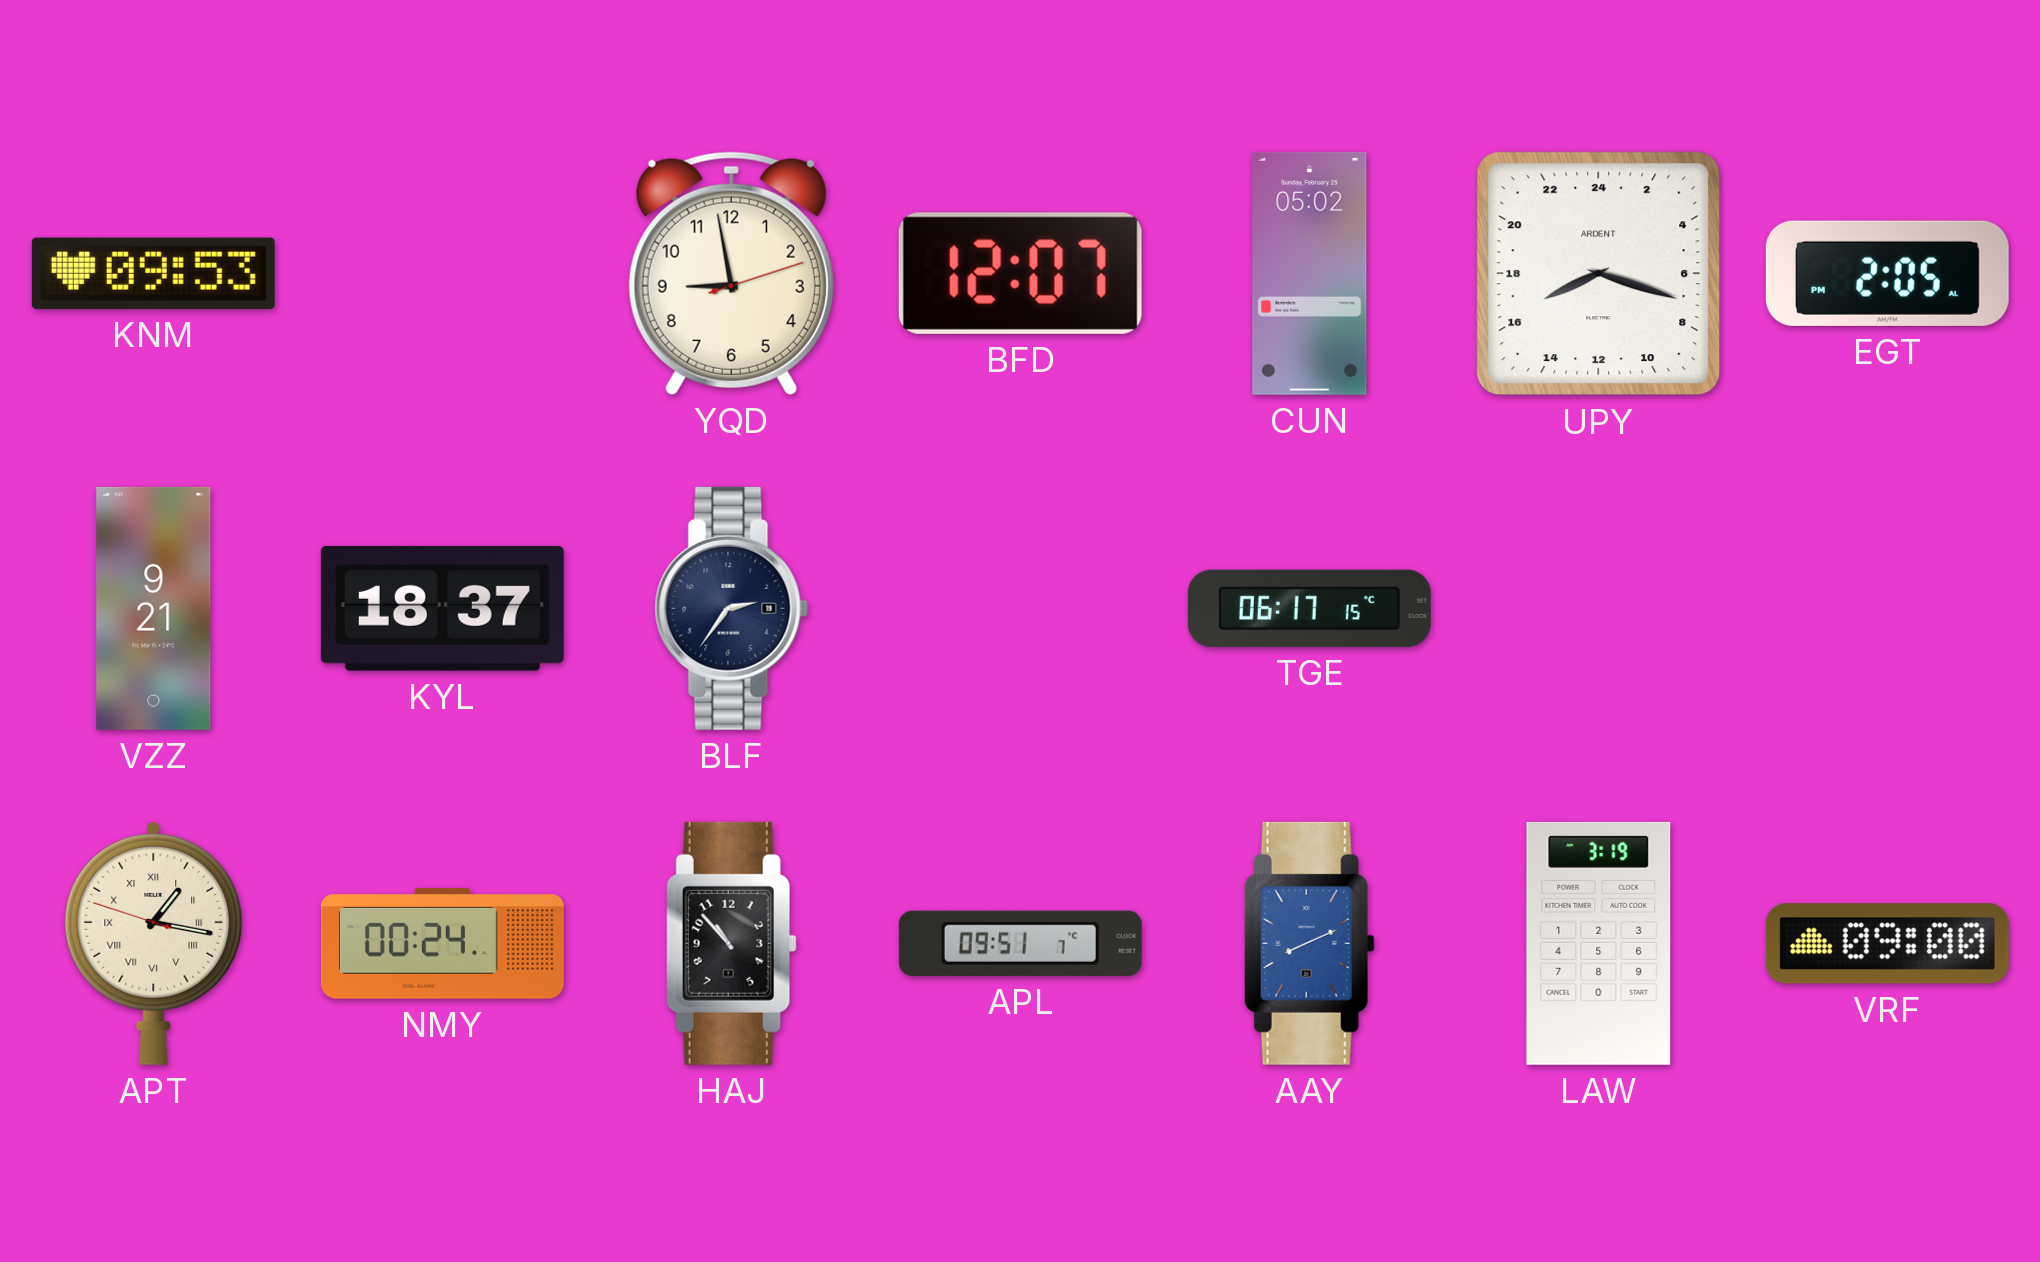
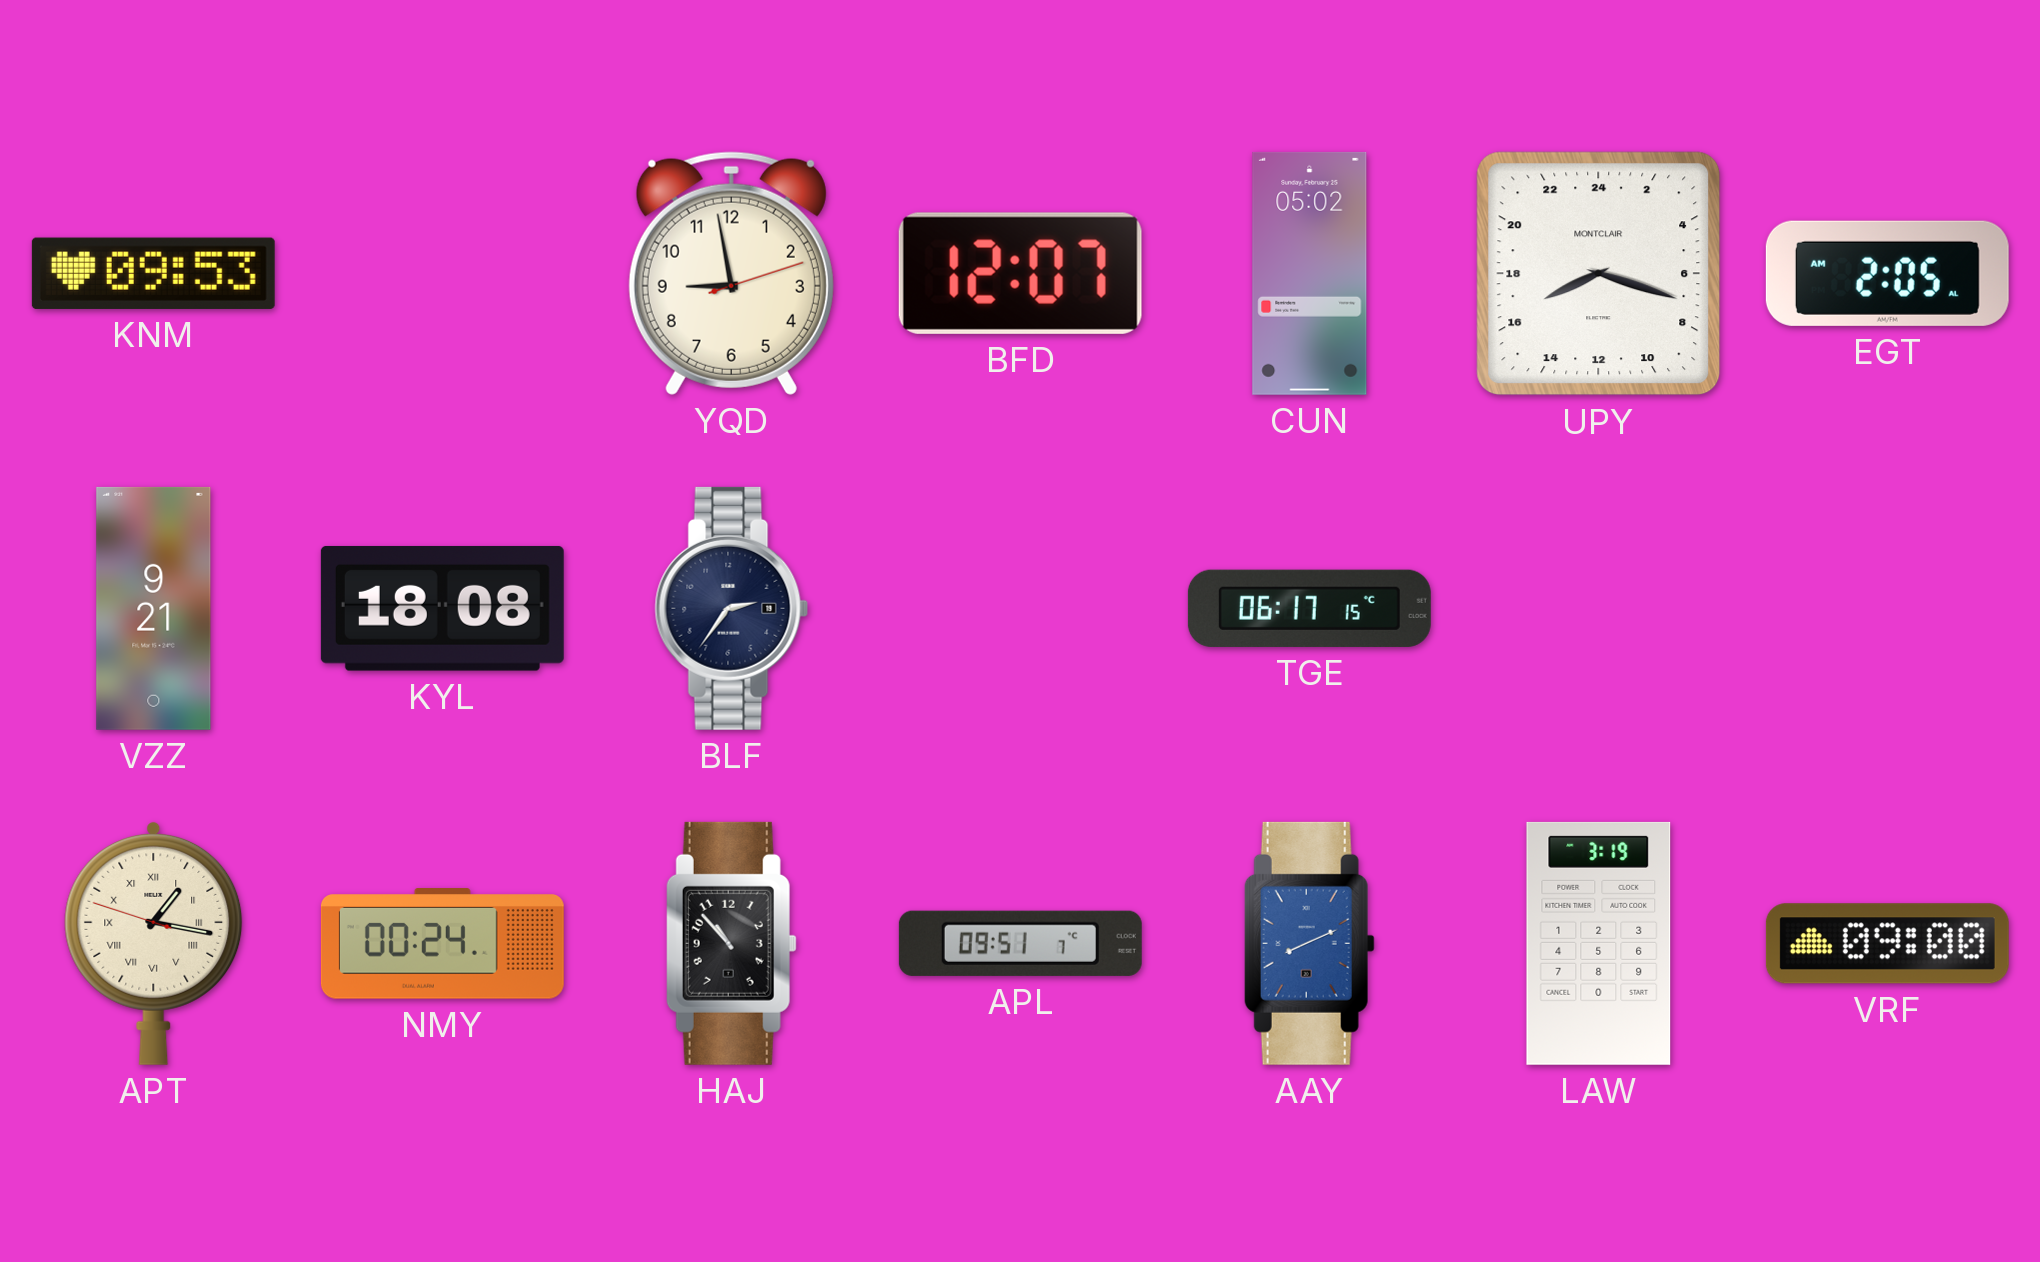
UPY brand: ARDENT -> MONTCLAIR (1599, 274)
EGT: 2:05 PM -> 2:05 AM (1887, 273)
KYL: 18:37 -> 18:08 (442, 608)
